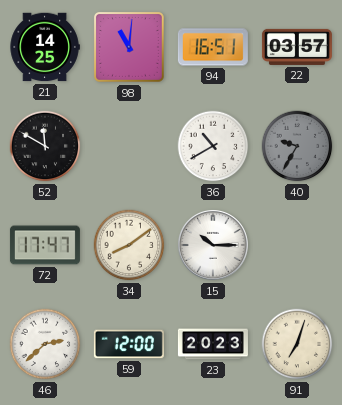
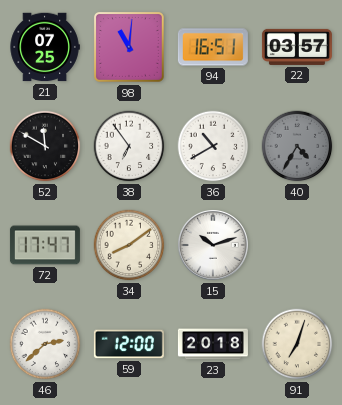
21: 14:25 -> 07:25 (45, 47)
38: none -> 6:54 (129, 146)
40: 9:35 -> 4:35 (297, 146)
15: 10:15 -> 10:12 (213, 245)
23: 20:23 -> 20:18 (213, 344)
